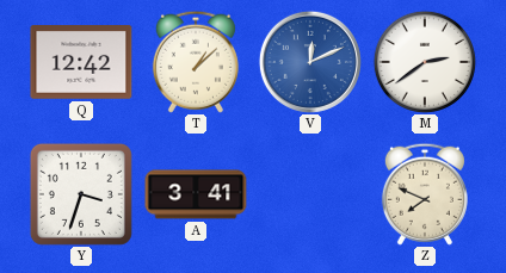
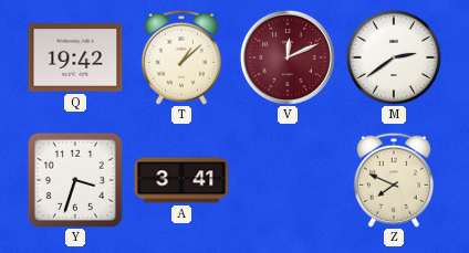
Q: 12:42 -> 19:42 (75, 57)
V dial: blue -> burgundy (288, 57)
